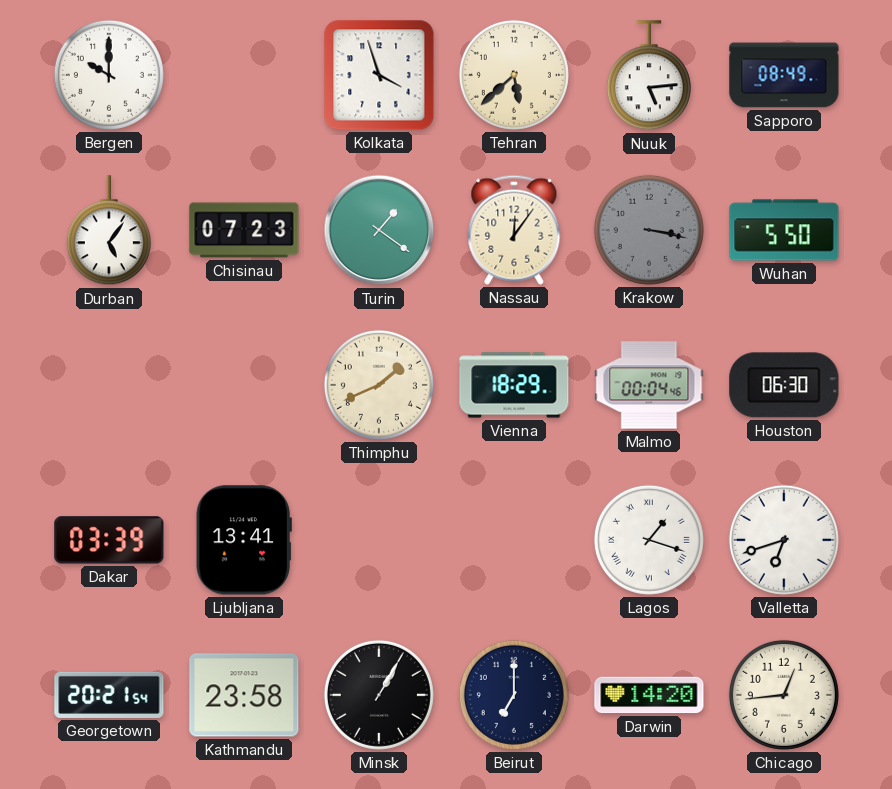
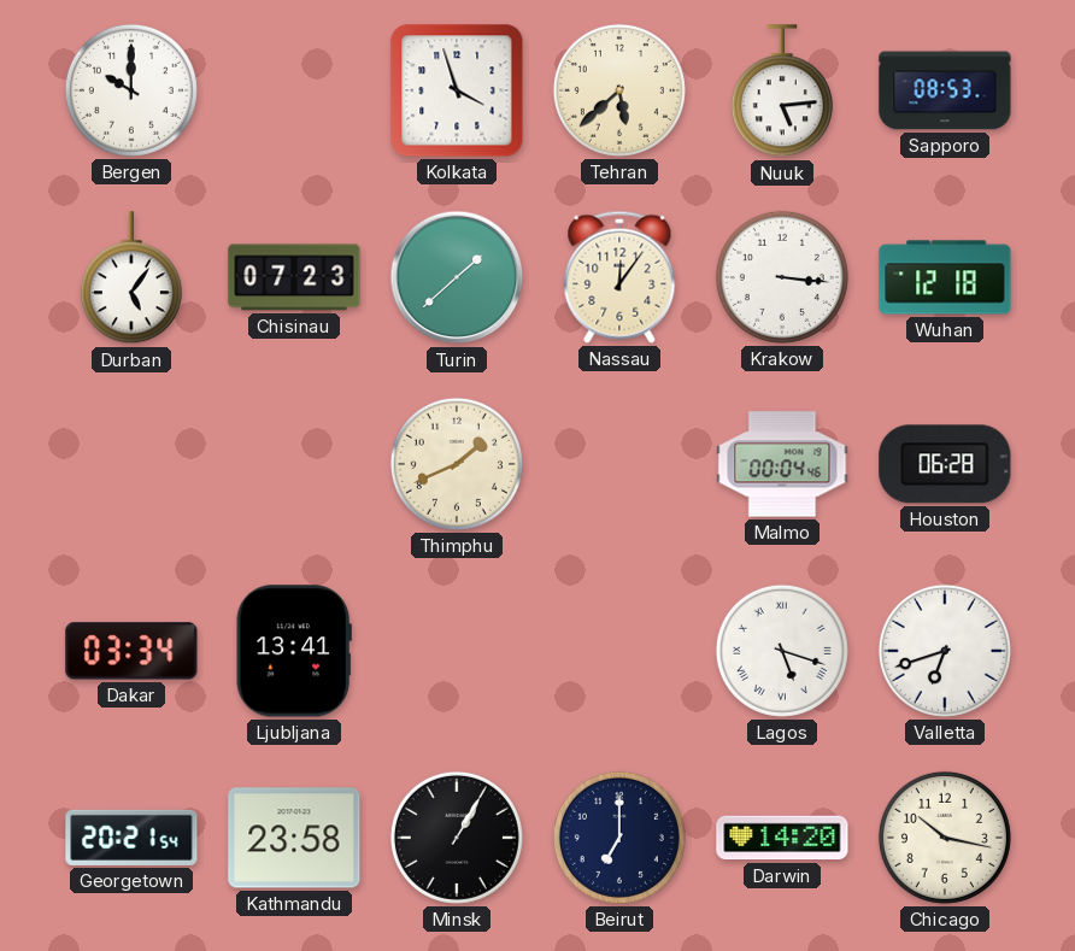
Sapporo: 08:49 -> 08:53 (945, 90)
Turin: 1:21 -> 1:38 (457, 277)
Krakow: 3:17 -> 3:16 (782, 277)
Krakow dial: grey -> white (782, 277)
Wuhan: 5:50 -> 12:18 (945, 277)
Vienna: 18:29 -> none (514, 385)
Houston: 06:30 -> 06:28 (945, 464)
Dakar: 03:39 -> 03:34 (131, 651)
Lagos: 1:18 -> 5:18 (782, 651)
Chicago: 12:44 -> 10:17 (945, 838)
